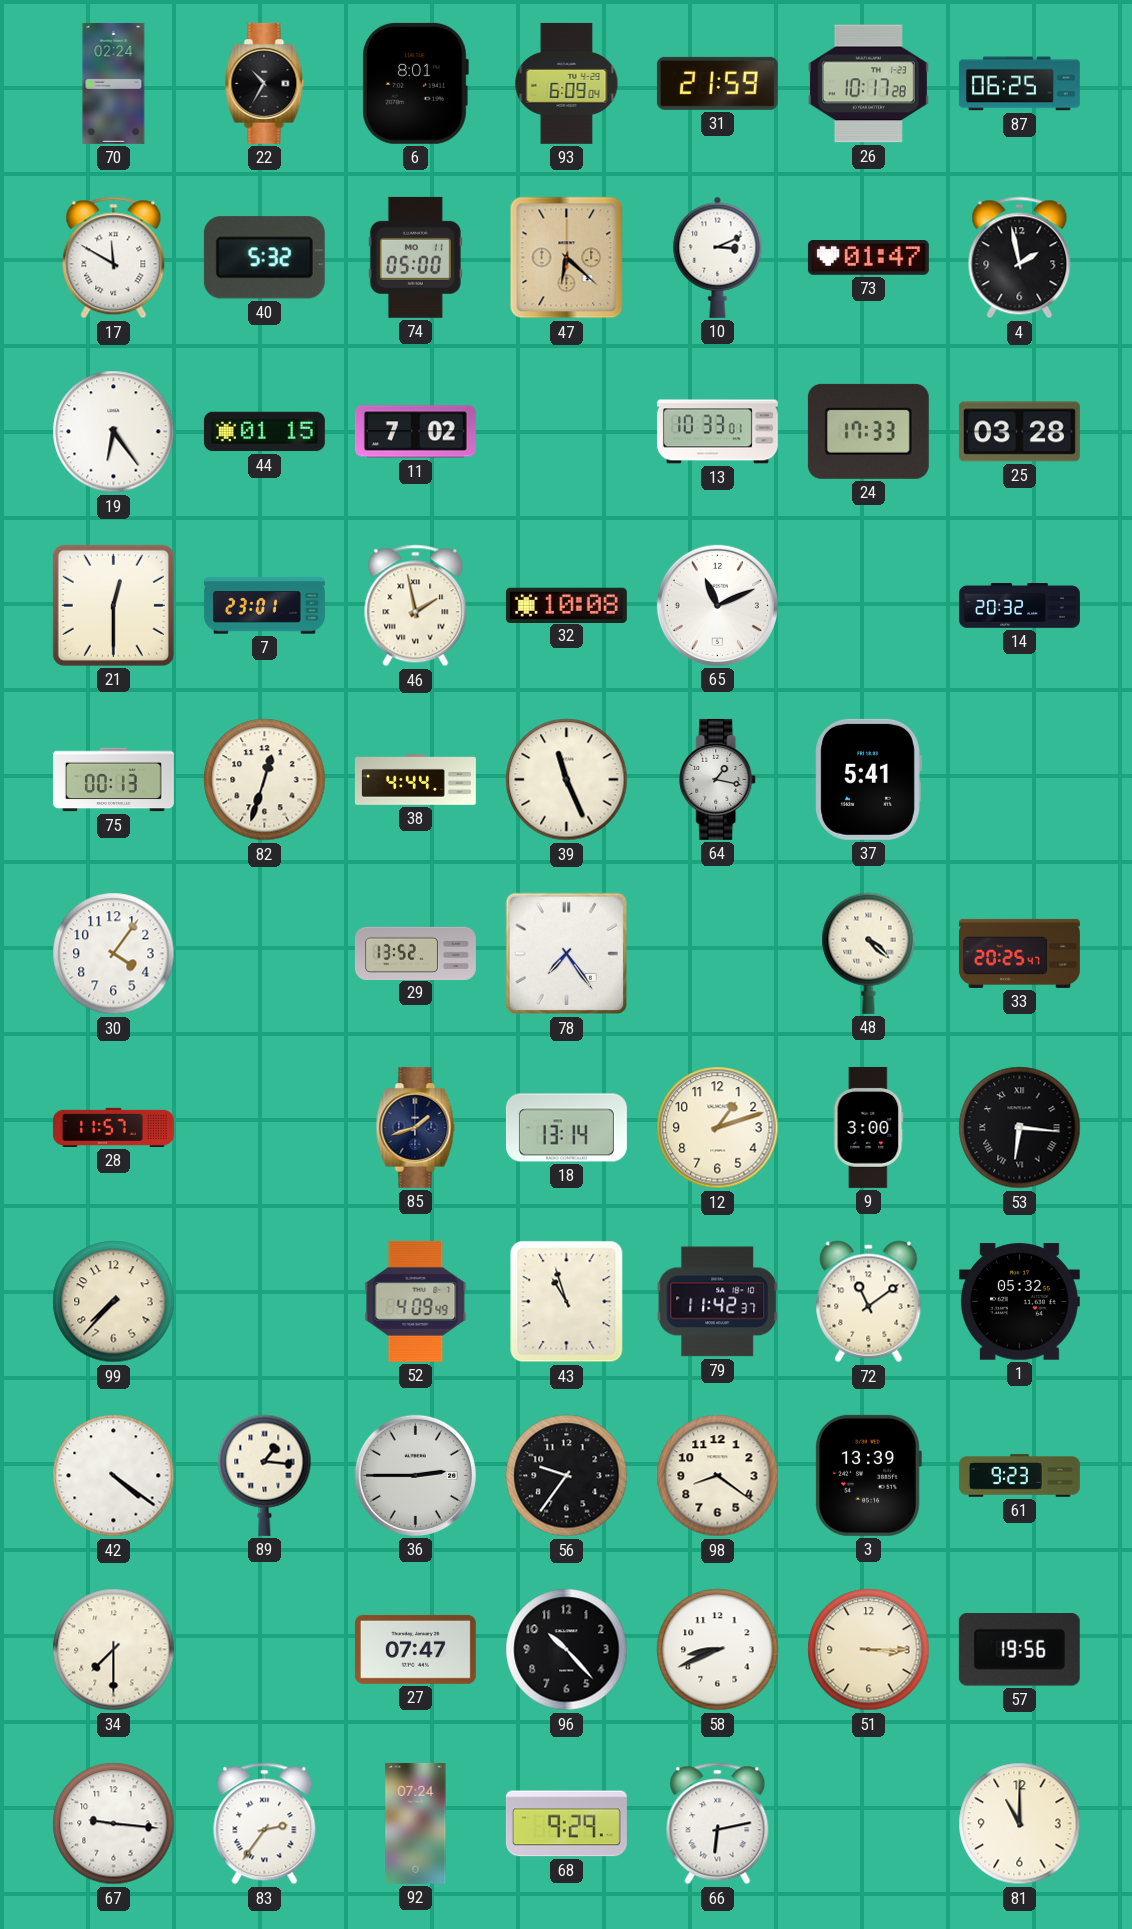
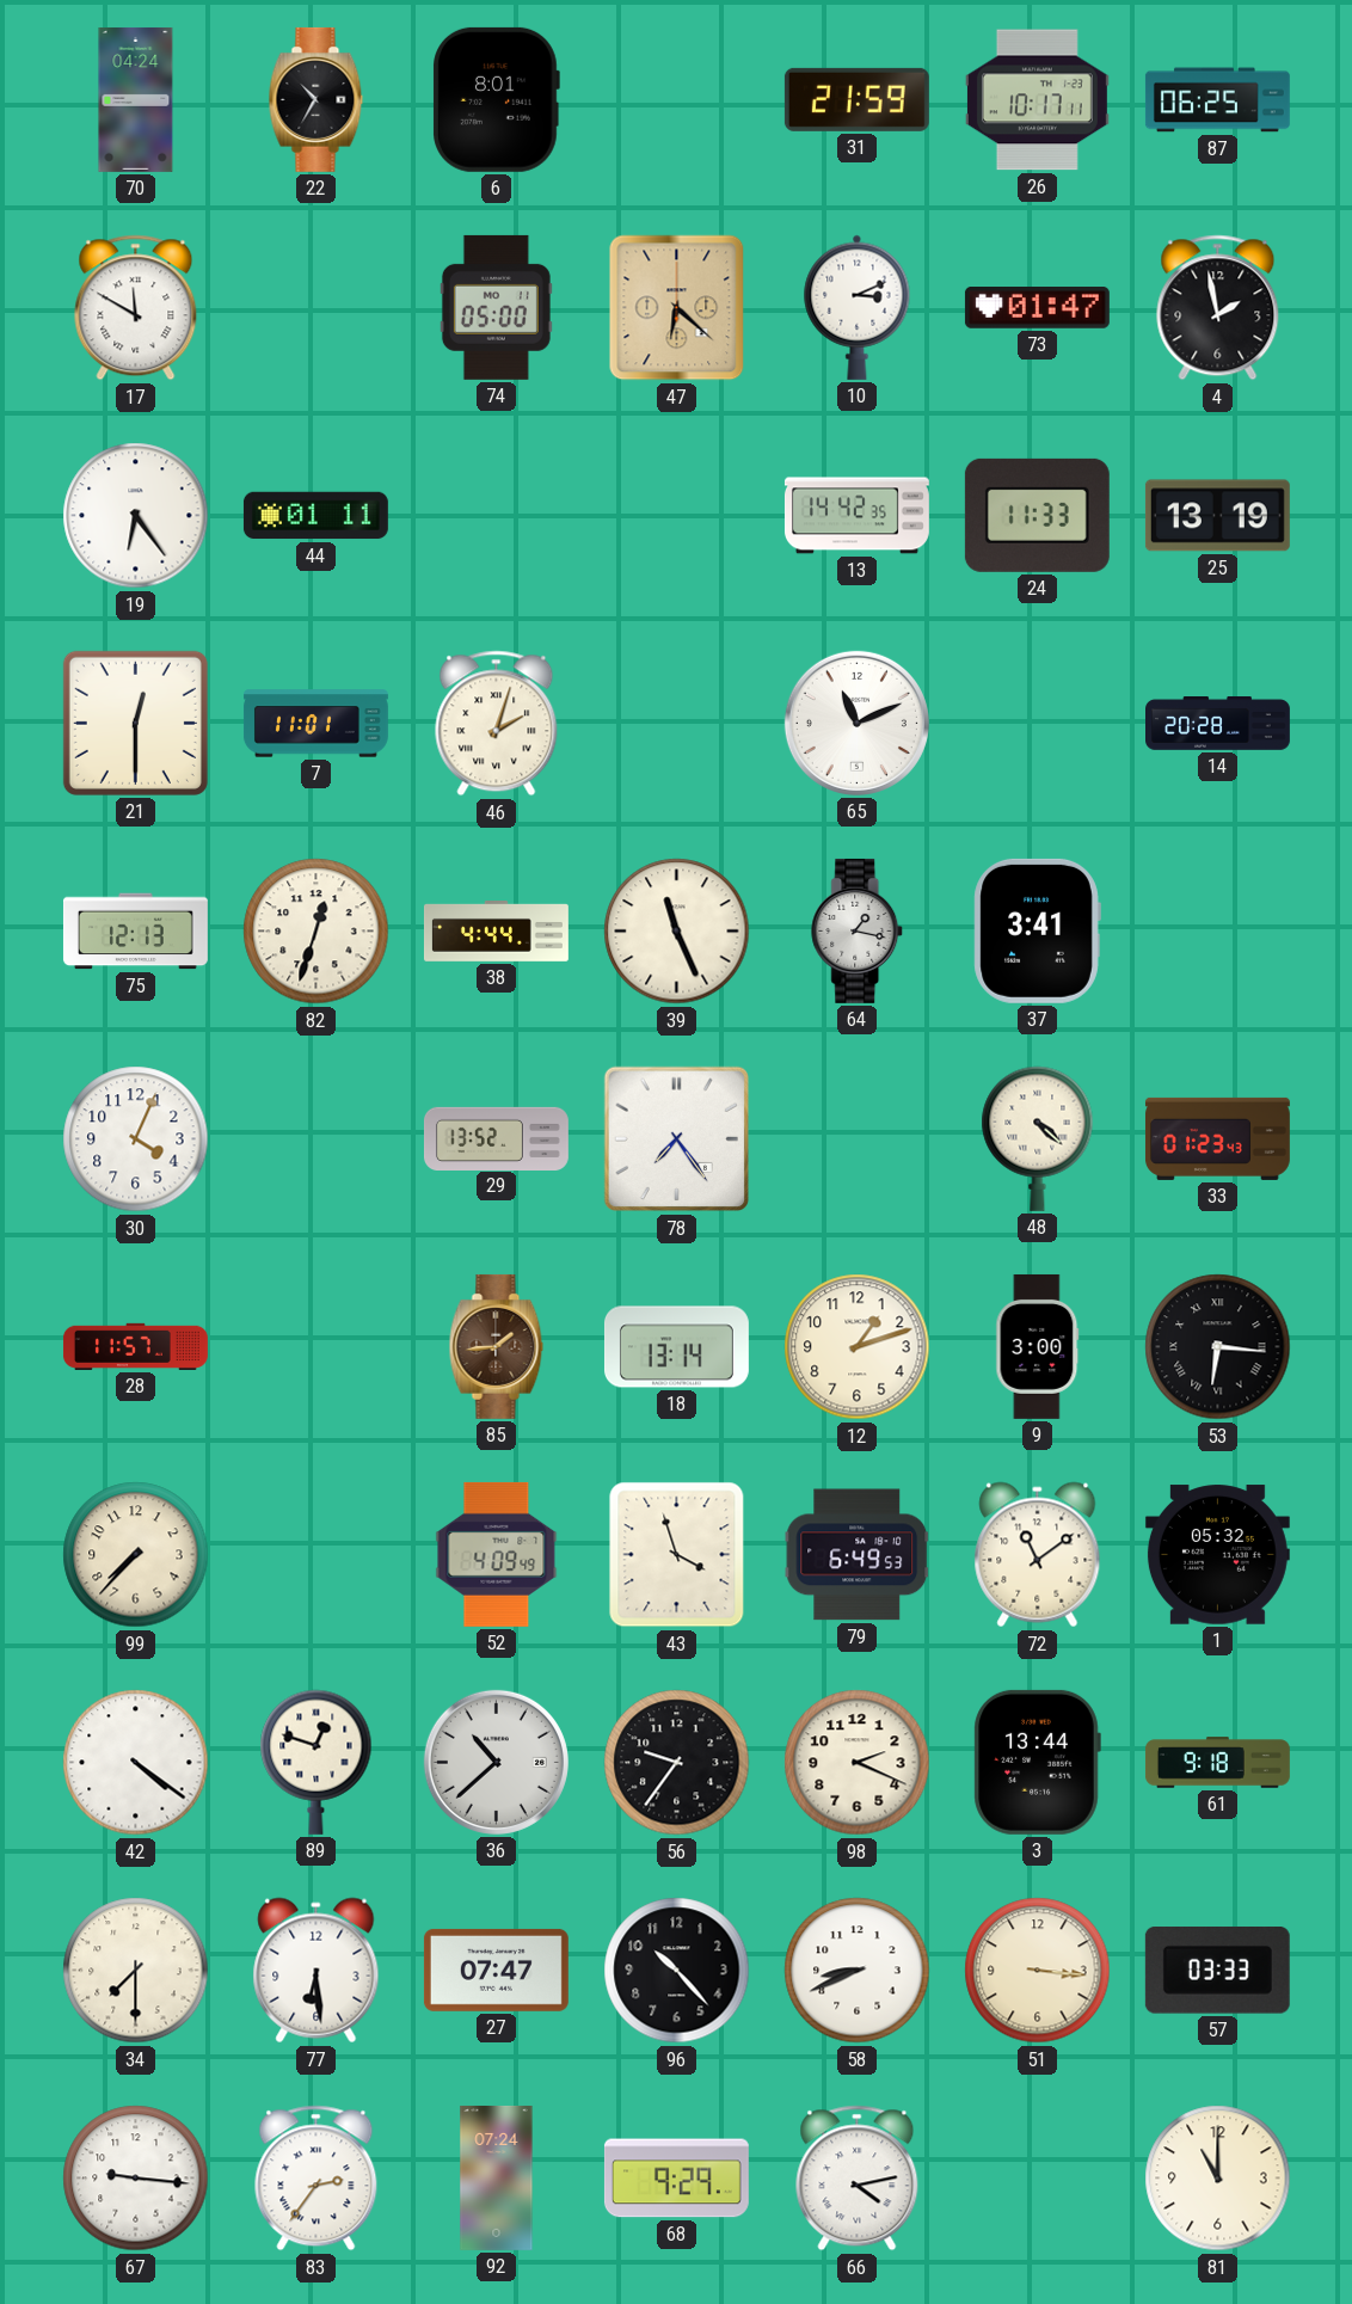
70: 02:24 -> 04:24 (136, 99)
93: 6:09 -> none (567, 83)
26: 10:17:28 -> 10:17:11 (1037, 100)
40: 5:32 -> none (264, 258)
44: 01:15 -> 01:11 (315, 516)
11: 7:02 -> none (415, 432)
13: 10:33 -> 14:42 (856, 516)
24: 17:33 -> 11:33 (1037, 515)
25: 03:28 -> 13:19 (1217, 516)
7: 23:01 -> 11:01 (315, 724)
46: 1:58 -> 2:03 (497, 724)
32: 10:08 -> none (566, 605)
14: 20:32 -> 20:28 (1218, 724)
75: 00:13 -> 12:13 (135, 932)
37: 5:41 -> 3:41 (1037, 930)
30: 4:06 -> 4:04 (136, 1139)
33: 20:25 -> 01:23 (1217, 1138)
85: 1:42 -> 1:44 (497, 1346)
85 dial: navy -> brown (497, 1346)
43: 10:57 -> 3:57 (677, 1555)
79: 11:42 -> 6:49 (858, 1555)
89: 1:16 -> 12:48 (317, 1762)
36: 2:45 -> 10:38 (496, 1762)
98: 8:21 -> 2:19 (858, 1763)
3: 13:39 -> 13:44 (1037, 1762)
61: 9:23 -> 9:18 (1217, 1763)
77: none -> 6:29 (317, 1971)
51: 3:15 -> 3:16 (1038, 1971)
57: 19:56 -> 03:33 (1217, 1971)
66: 6:13 -> 4:13 (858, 2179)
